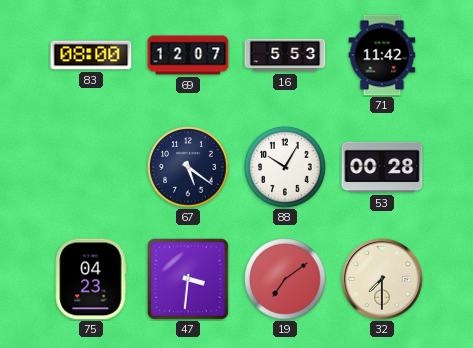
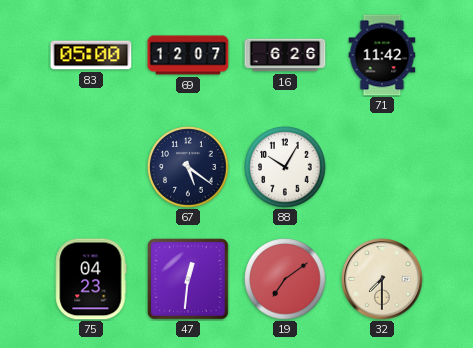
83: 08:00 -> 05:00 (91, 55)
16: 5:53 -> 6:26 (285, 55)
53: 00:28 -> none (382, 167)
47: 3:31 -> 12:31 (188, 279)
